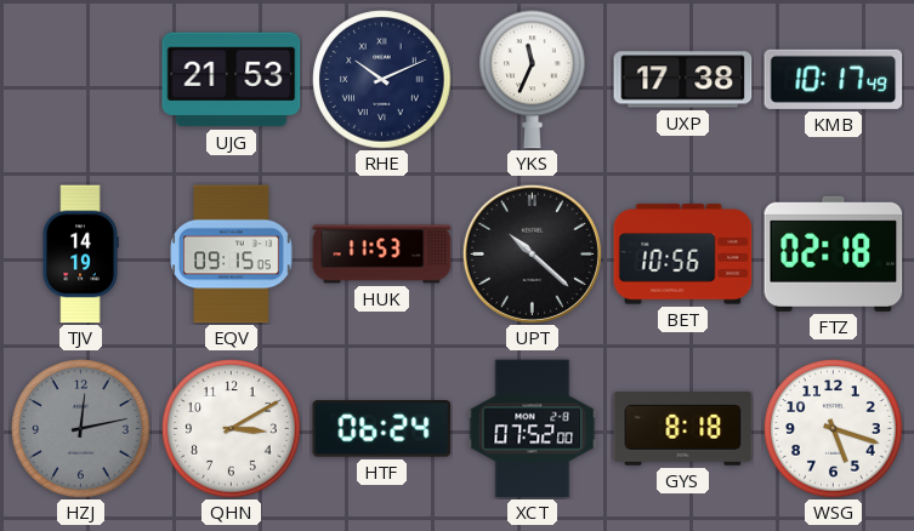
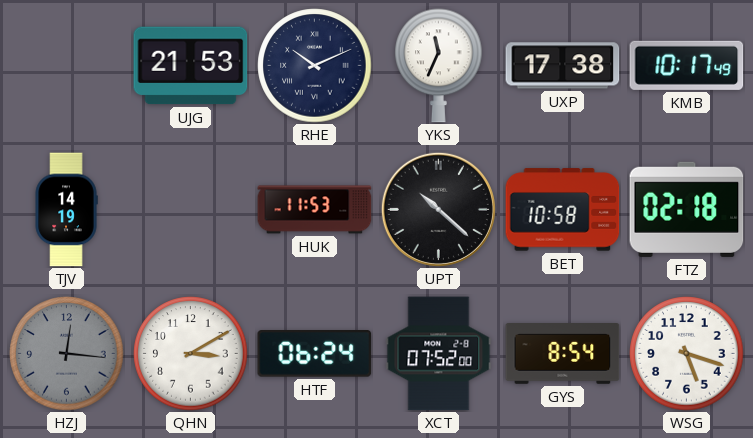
EQV: 09:15 -> none (232, 255)
BET: 10:56 -> 10:58 (563, 210)
HZJ: 12:13 -> 12:16 (67, 354)
GYS: 8:18 -> 8:54 (563, 354)
